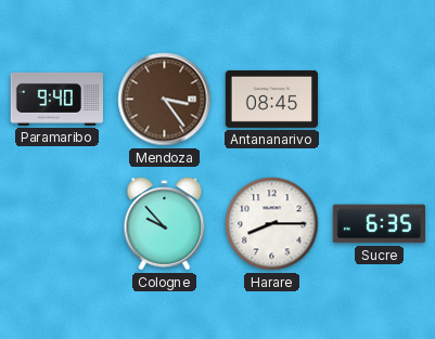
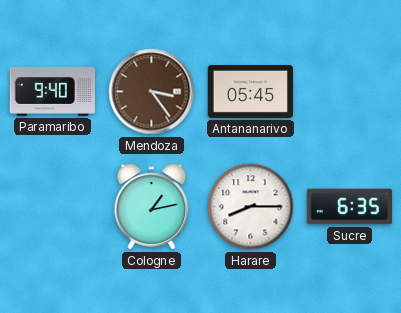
Antananarivo: 08:45 -> 05:45 (250, 91)
Cologne: 9:53 -> 1:13 (152, 207)
